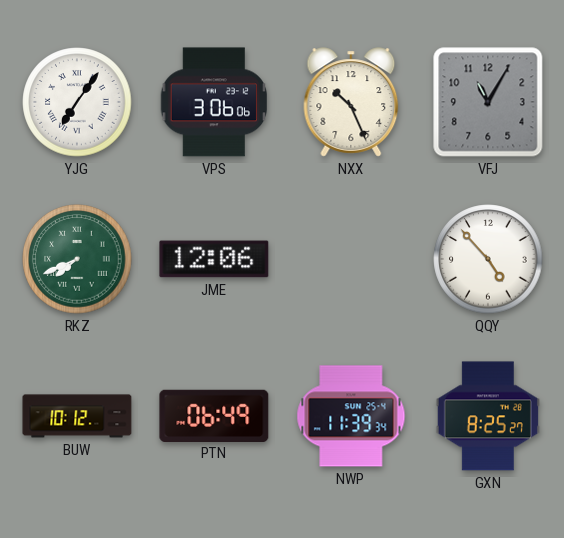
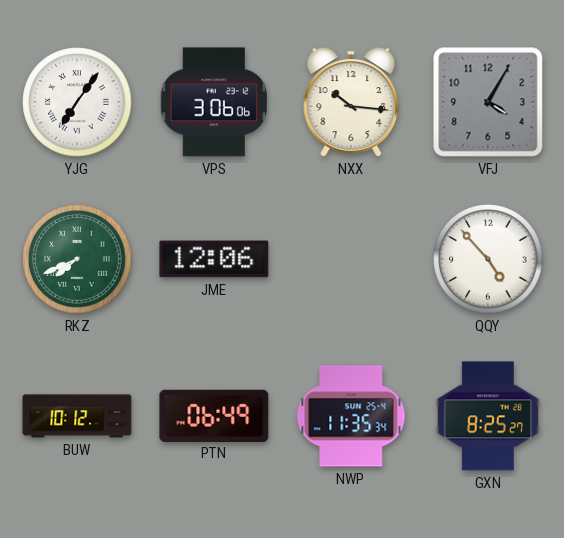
NXX: 10:26 -> 10:16 (351, 102)
VFJ: 11:05 -> 4:05 (488, 102)
NWP: 11:39 -> 11:35 (351, 416)
